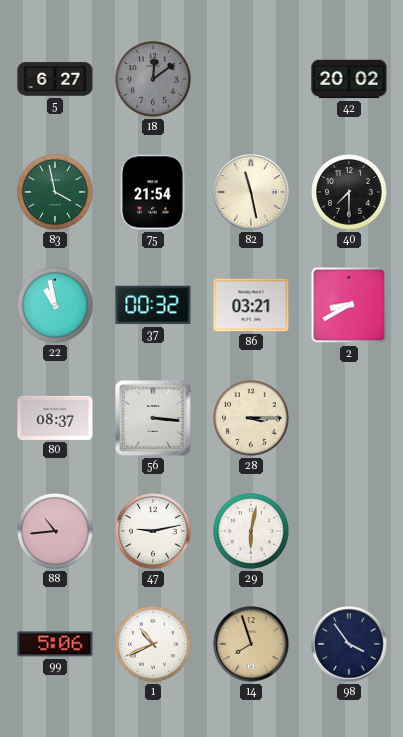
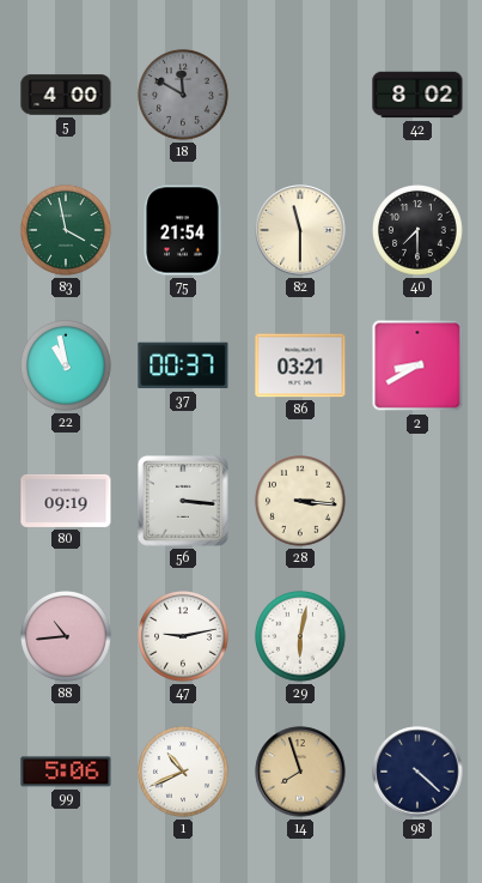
5: 6:27 -> 4:00 (66, 95)
18: 12:09 -> 11:50 (184, 96)
42: 20:02 -> 8:02 (417, 95)
82: 11:28 -> 11:30 (300, 230)
37: 00:32 -> 00:37 (183, 365)
80: 08:37 -> 09:19 (66, 501)
28: 3:15 -> 3:16 (301, 502)
98: 3:54 -> 4:22 (417, 772)
